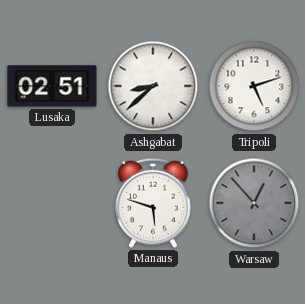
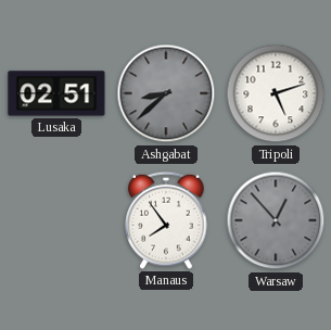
Ashgabat dial: white -> grey (166, 93)
Manaus: 5:48 -> 7:54 (166, 220)
